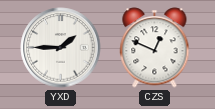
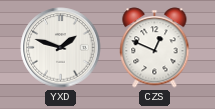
YXD: 1:45 -> 1:48 (61, 48)
